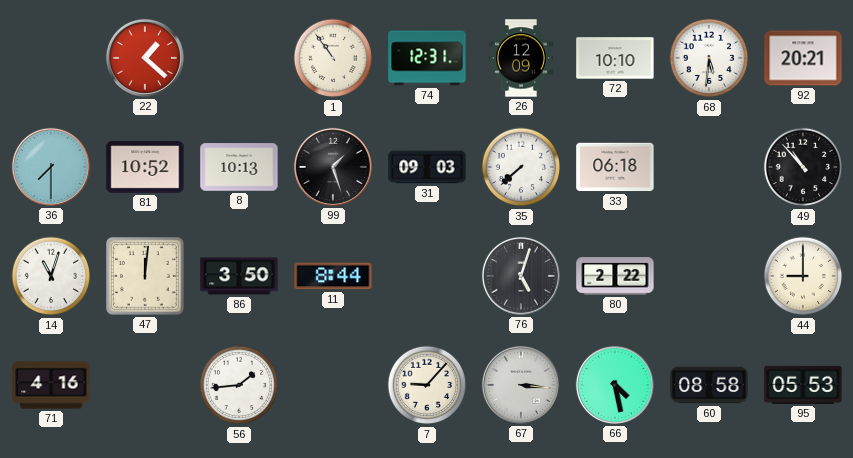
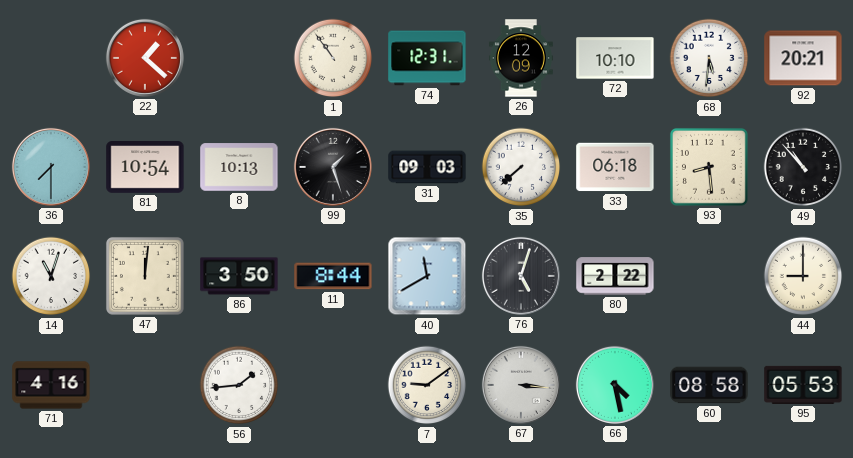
81: 10:52 -> 10:54 (145, 168)
93: none -> 8:29 (709, 167)
40: none -> 11:40 (427, 276)
7: 9:07 -> 9:09 (427, 385)
